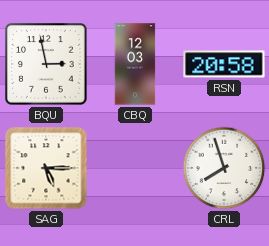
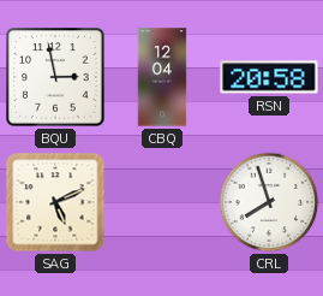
CBQ: 12:03 -> 12:04 (162, 77)
SAG: 5:15 -> 5:11 (55, 202)
